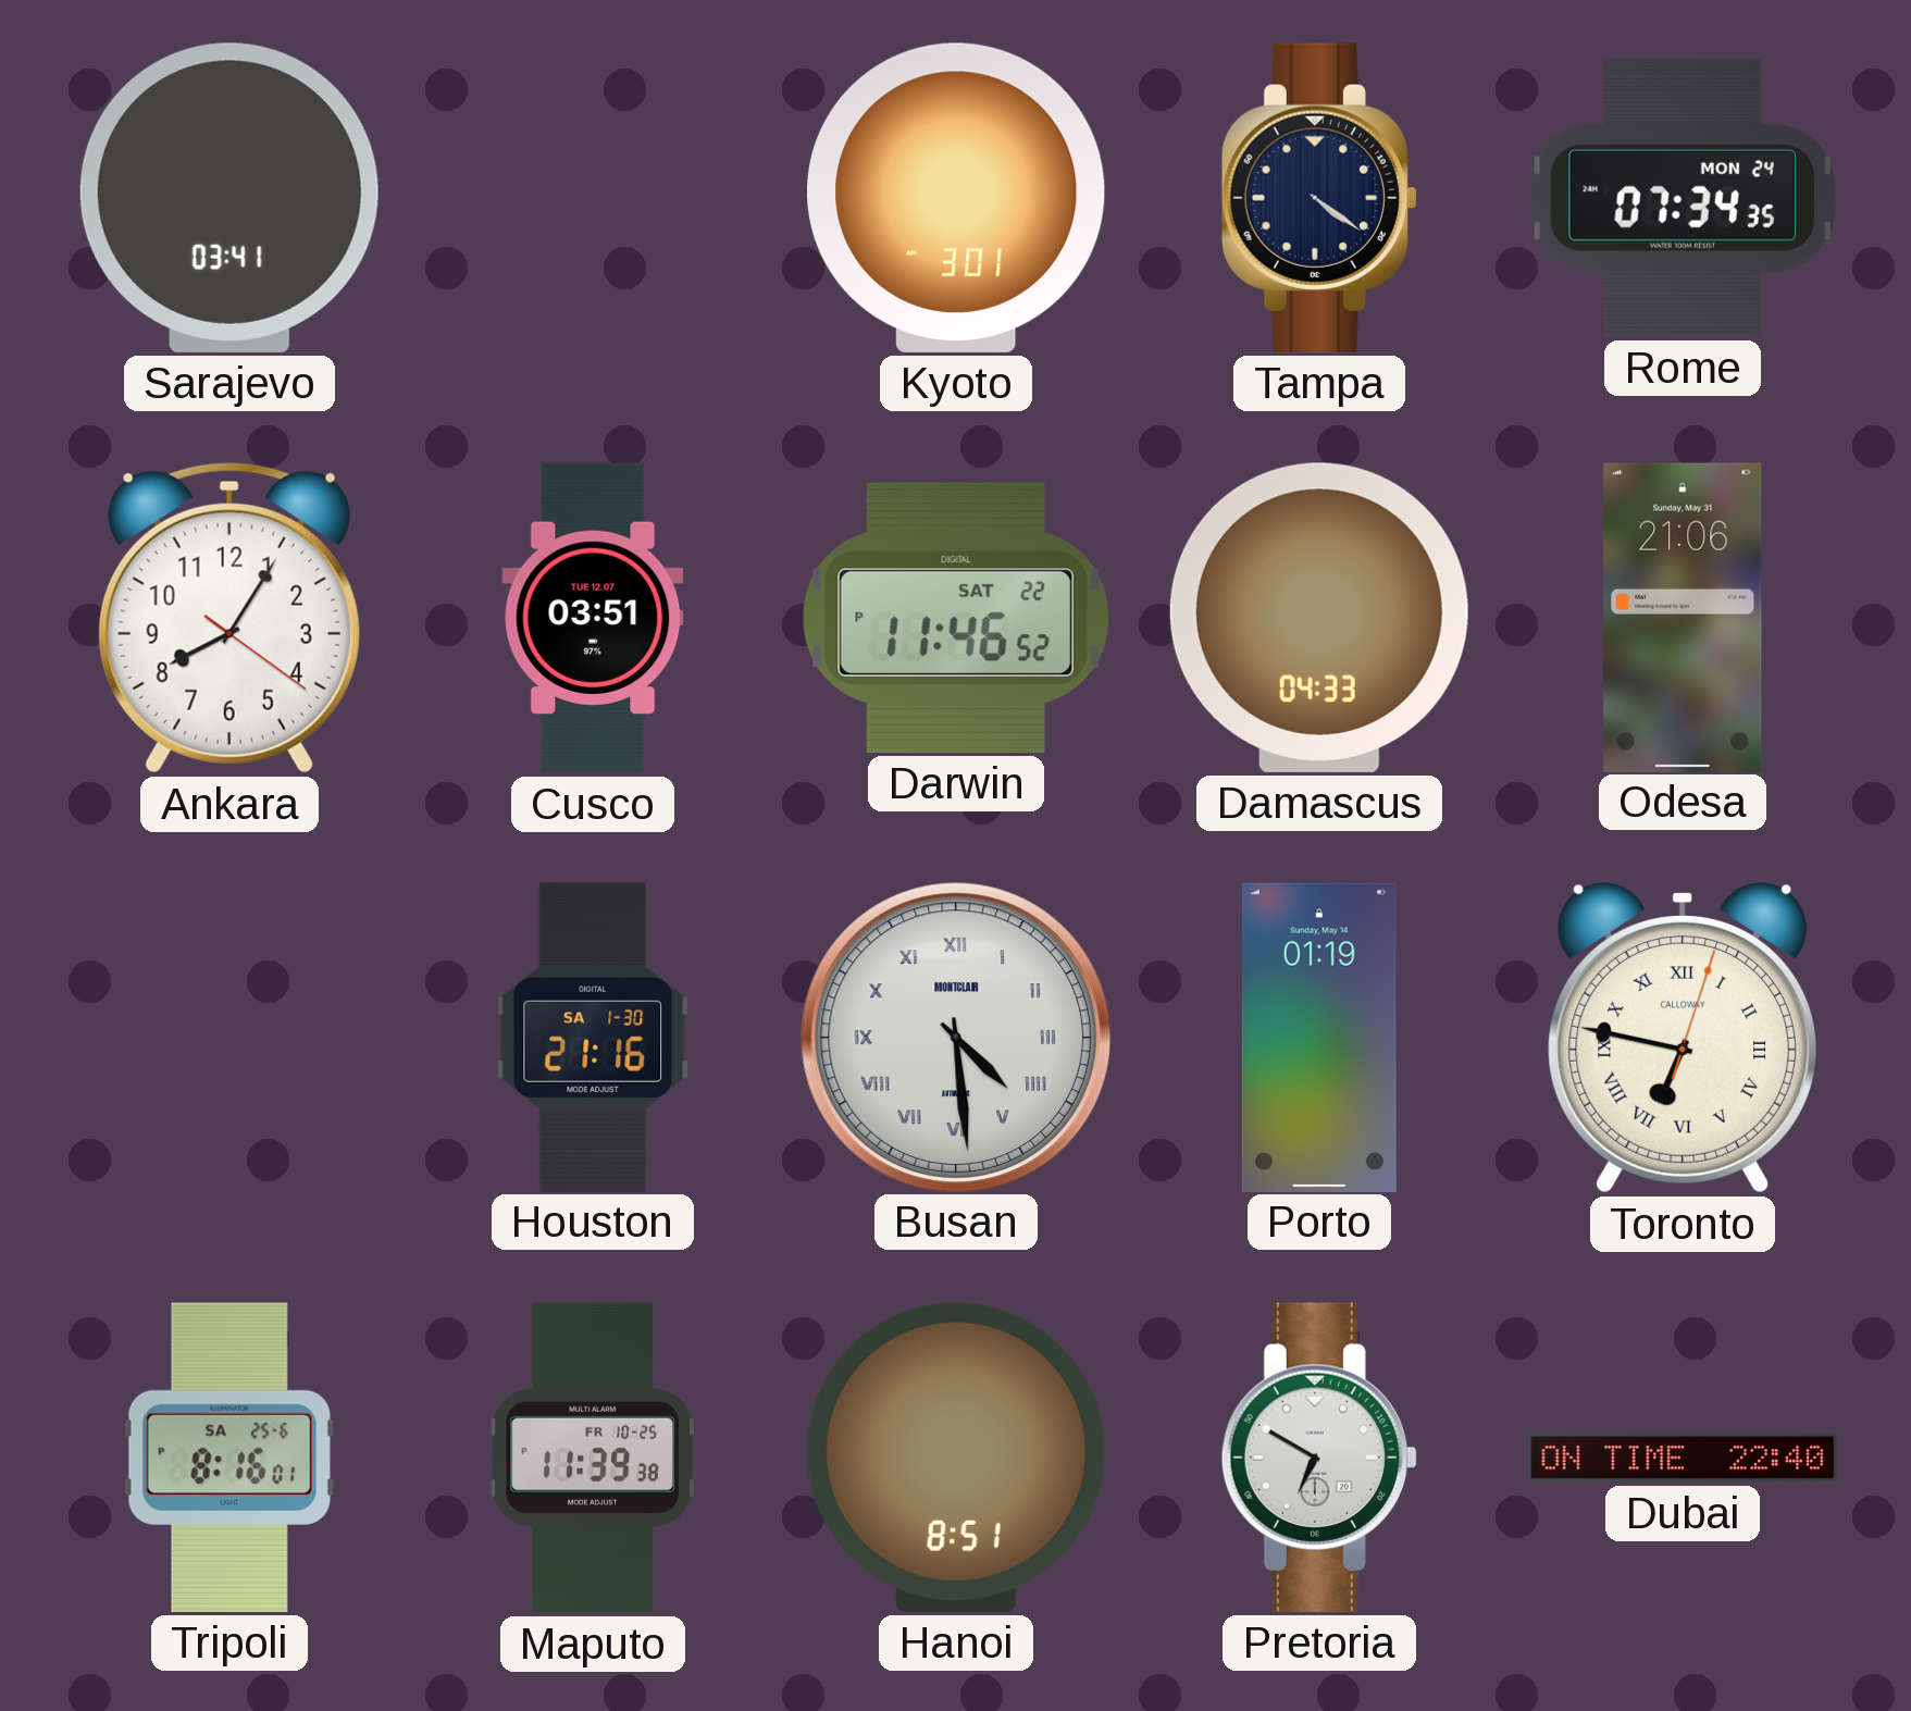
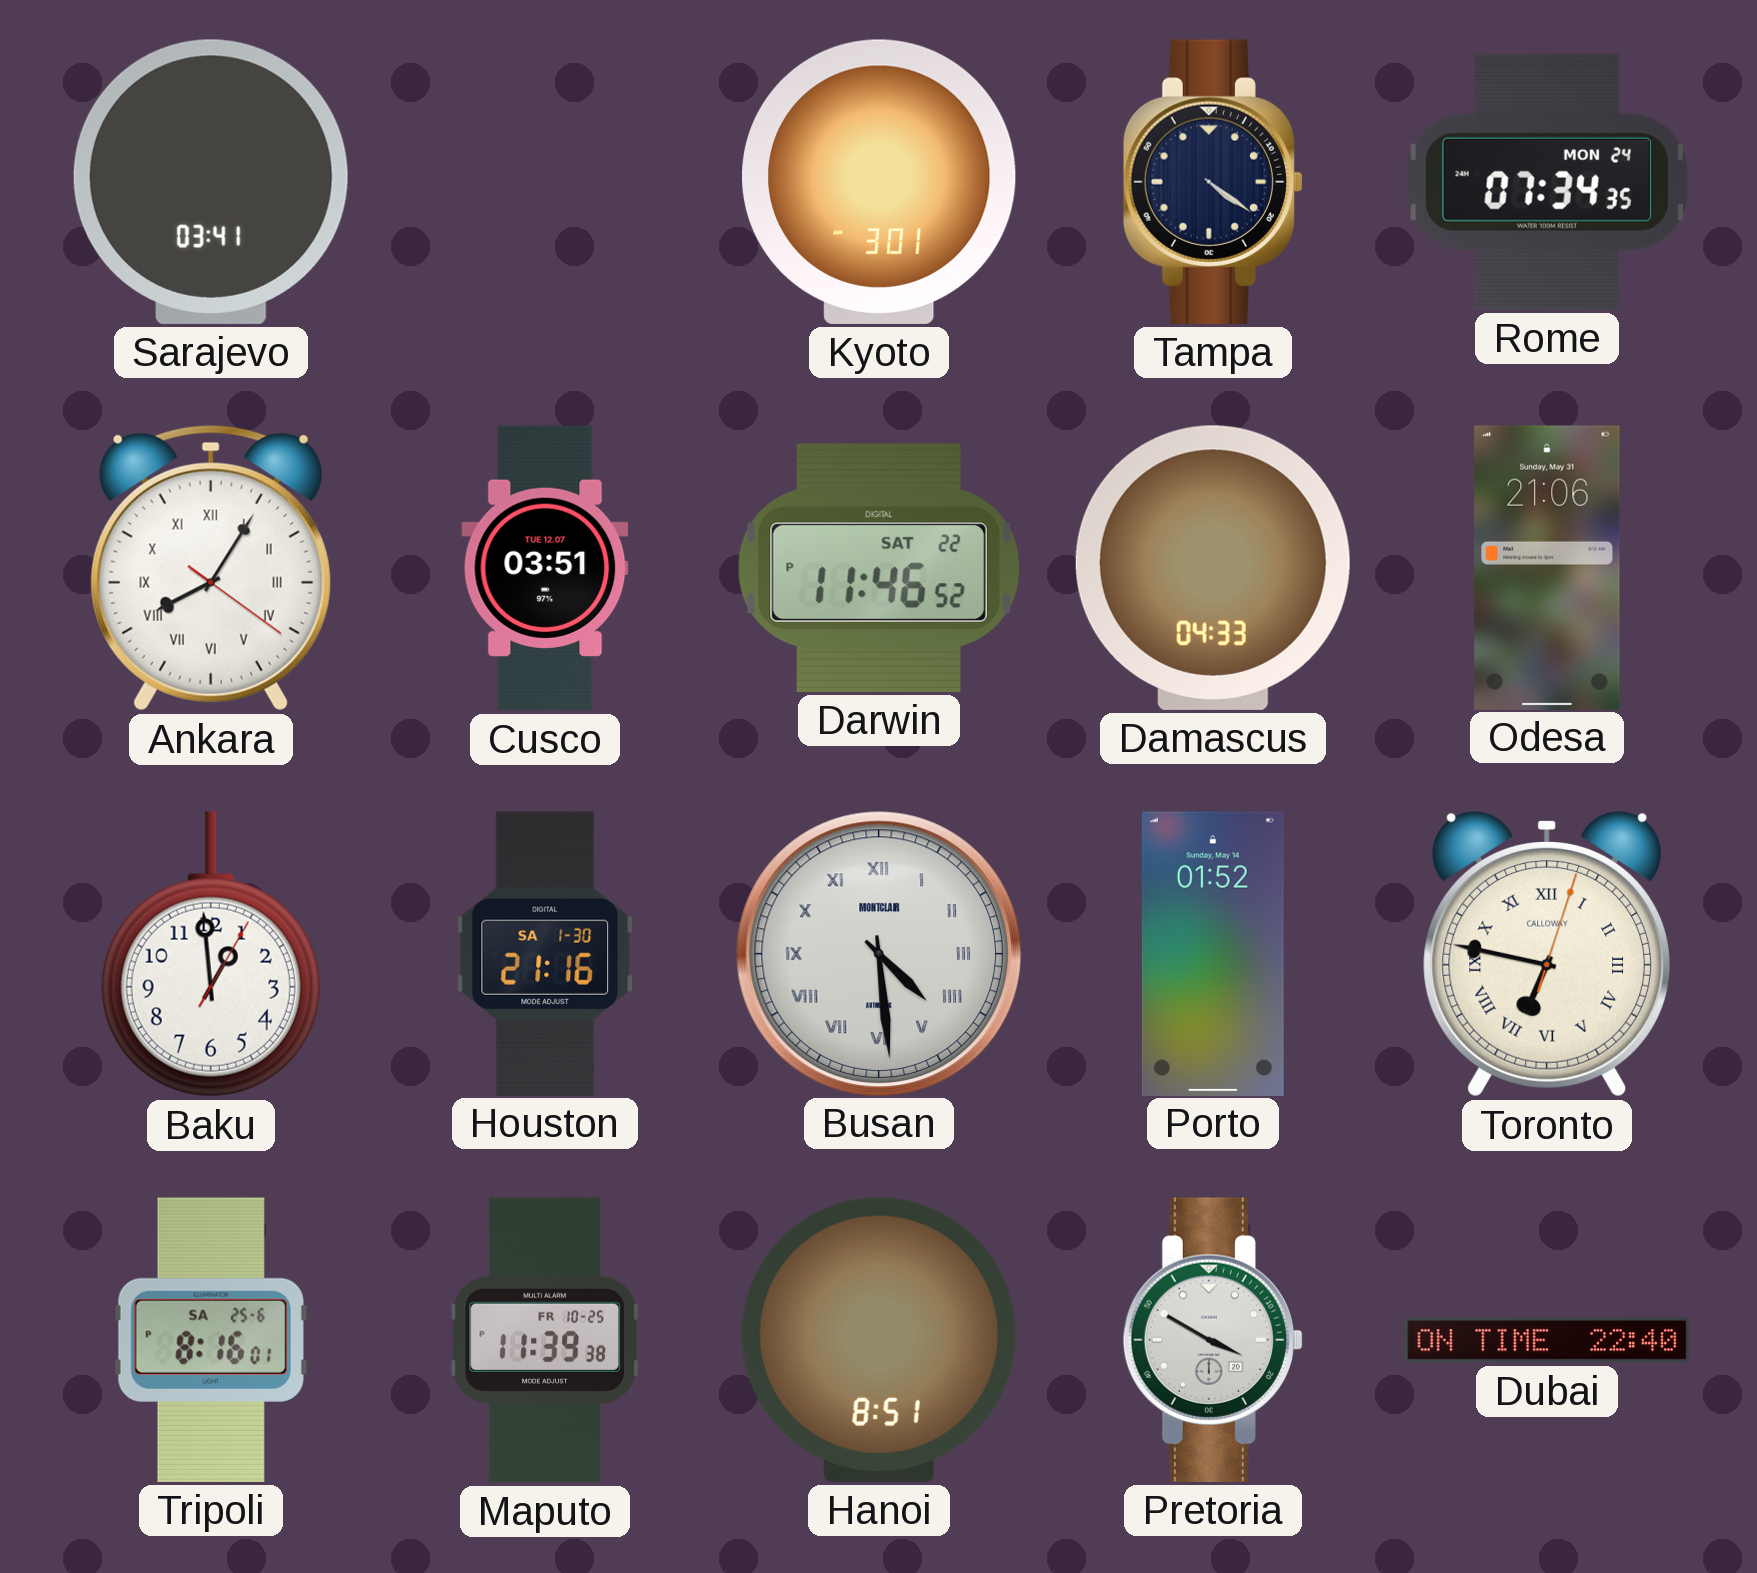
Ankara numerals: Arabic -> Roman (211, 568)
Baku: none -> 12:59 (211, 954)
Porto: 01:19 -> 01:52 (1213, 953)
Pretoria: 6:50 -> 3:50 (1212, 1340)
